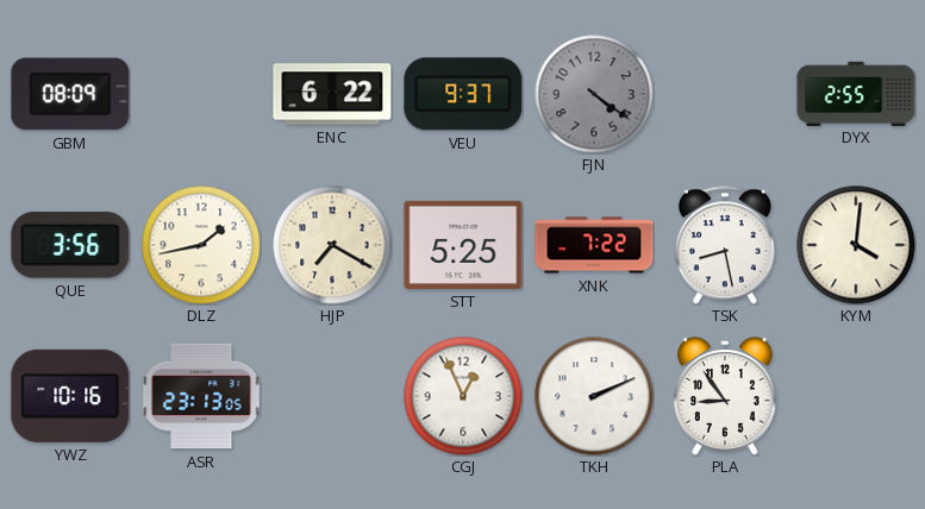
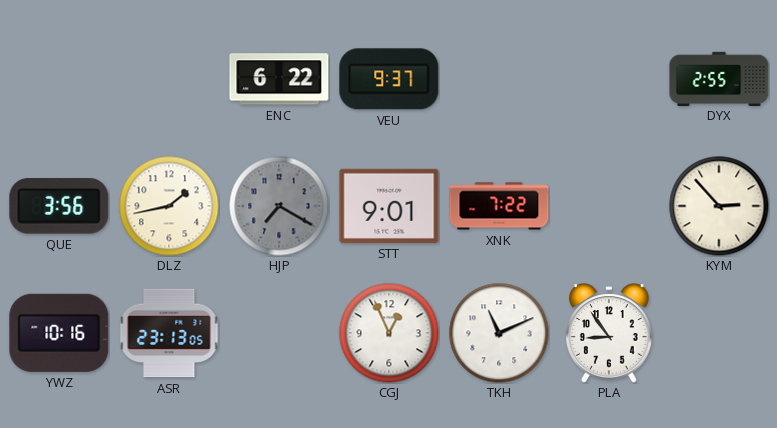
GBM: 08:09 -> none (70, 94)
FJN: 4:21 -> none (594, 94)
HJP dial: cream -> grey (279, 206)
STT: 5:25 -> 9:01 (389, 206)
TSK: 8:28 -> none (725, 245)
KYM: 4:01 -> 2:53 (719, 206)
TKH: 2:11 -> 11:11 (499, 333)
